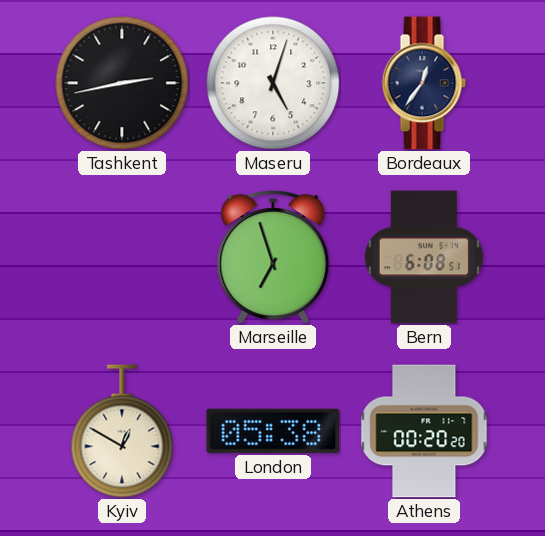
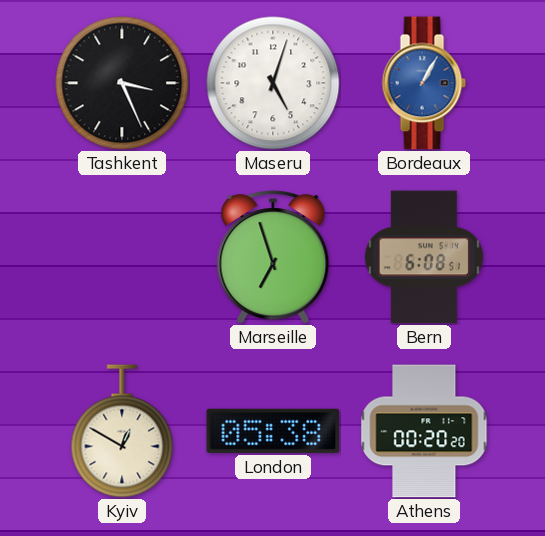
Tashkent: 2:43 -> 3:26 (122, 83)
Bordeaux: 12:36 -> 1:05 (424, 83)
Bordeaux dial: navy -> blue (424, 83)
